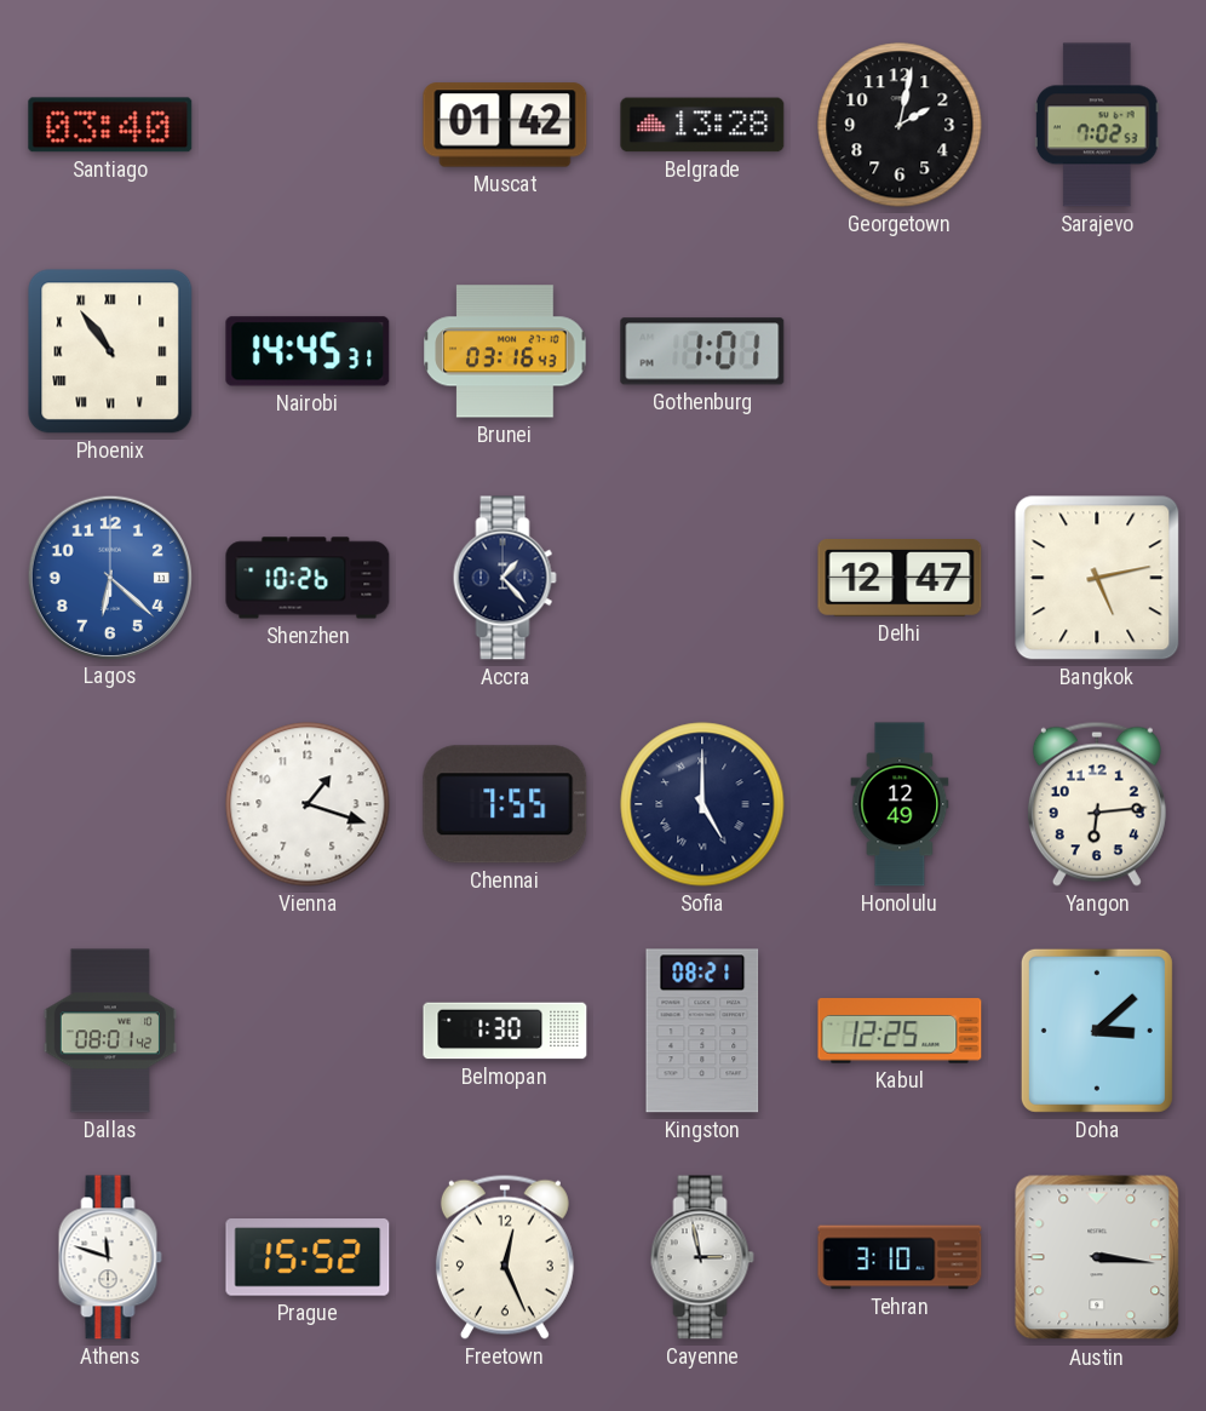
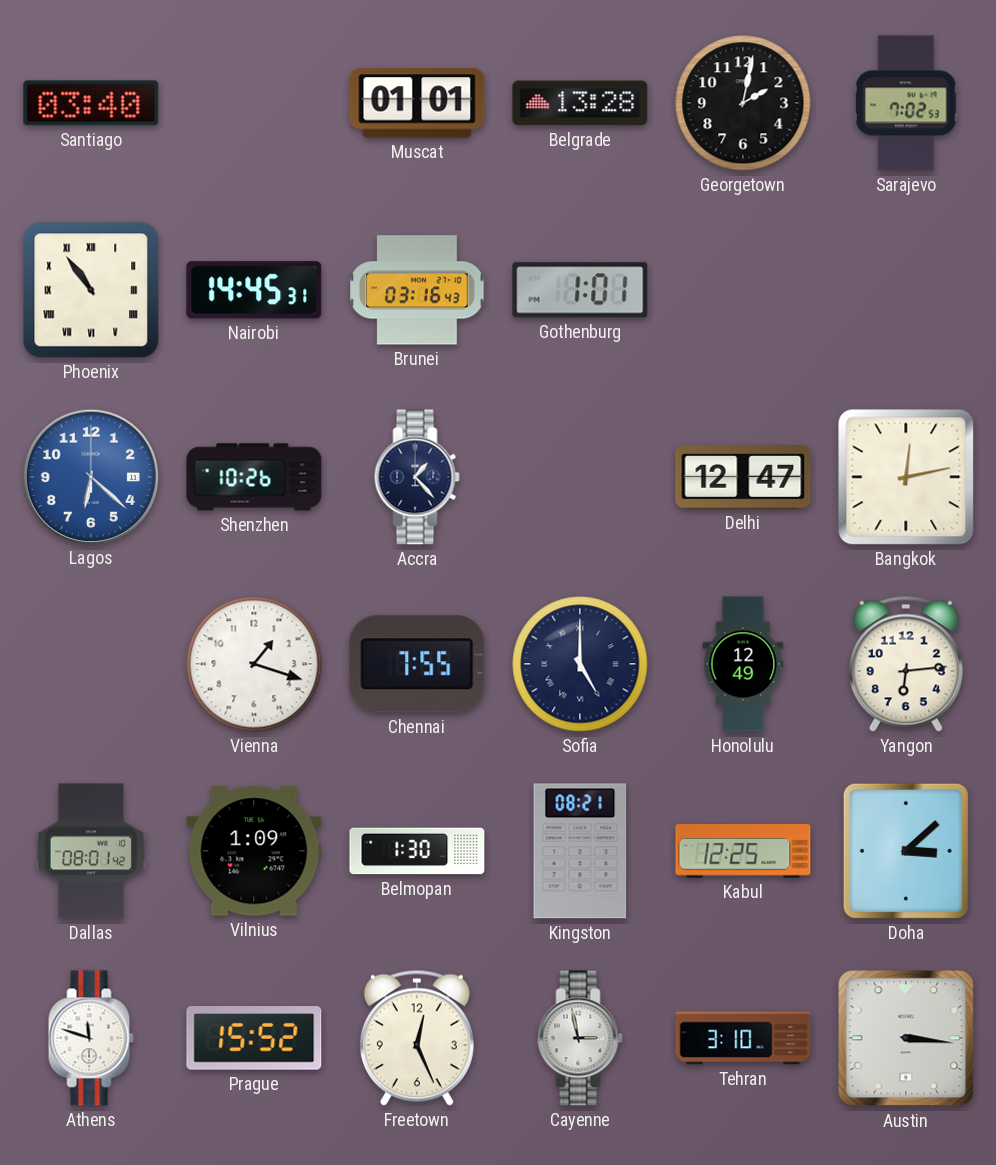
Muscat: 01:42 -> 01:01 (417, 103)
Bangkok: 5:13 -> 12:13 (906, 477)
Vilnius: none -> 1:09 (254, 851)
